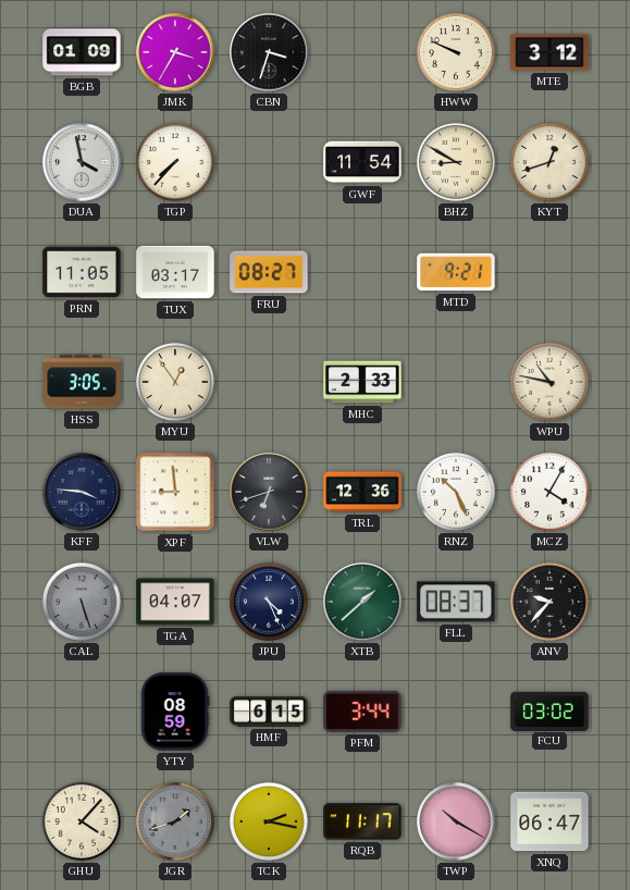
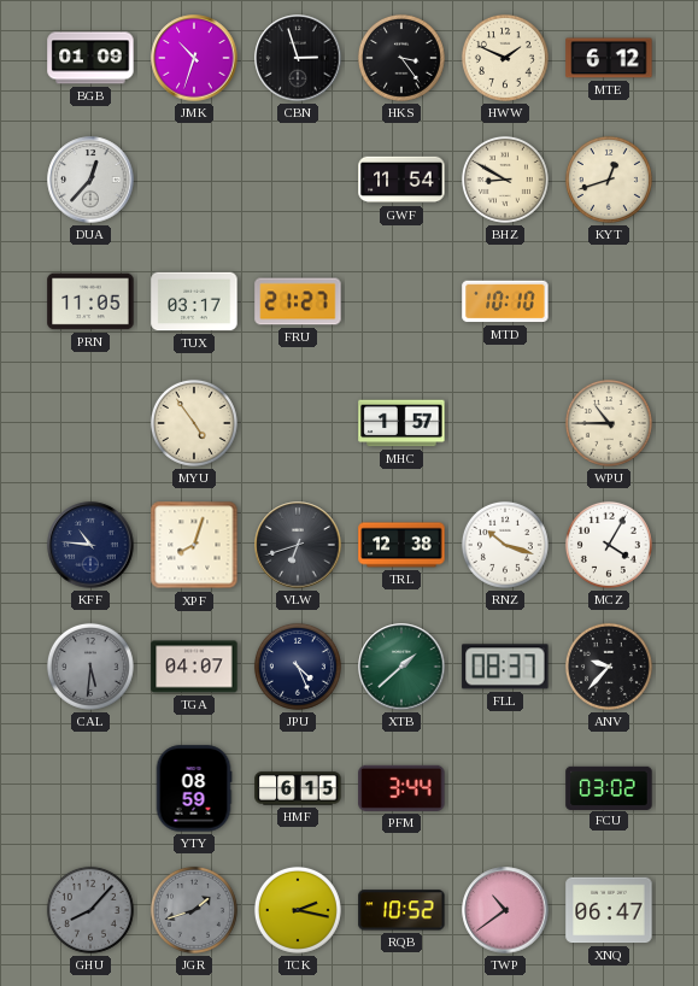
JMK: 3:35 -> 10:33 (194, 58)
CBN: 3:33 -> 2:57 (298, 58)
HKS: none -> 3:24 (401, 58)
HWW: 9:49 -> 1:49 (505, 58)
MTE: 3:12 -> 6:12 (609, 58)
DUA: 3:58 -> 12:37 (90, 180)
TGP: 7:37 -> none (175, 162)
FRU: 08:27 -> 21:27 (298, 301)
MTD: 9:21 -> 10:10 (505, 301)
HSS: 3:05 -> none (82, 382)
MYU: 12:54 -> 4:54 (194, 423)
MHC: 2:33 -> 1:57 (401, 423)
WPU: 10:47 -> 10:45 (609, 423)
KFF: 3:46 -> 10:46 (90, 545)
XPF: 8:59 -> 8:03 (194, 545)
TRL: 12:36 -> 12:38 (401, 545)
RNZ: 10:26 -> 10:18 (505, 545)
CAL: 5:27 -> 5:31 (90, 667)
GHU: 4:07 -> 8:07 (90, 910)
GHU dial: cream -> grey (90, 910)
RQB: 11:17 -> 10:52 (401, 910)
TWP: 10:20 -> 10:39 (505, 910)
